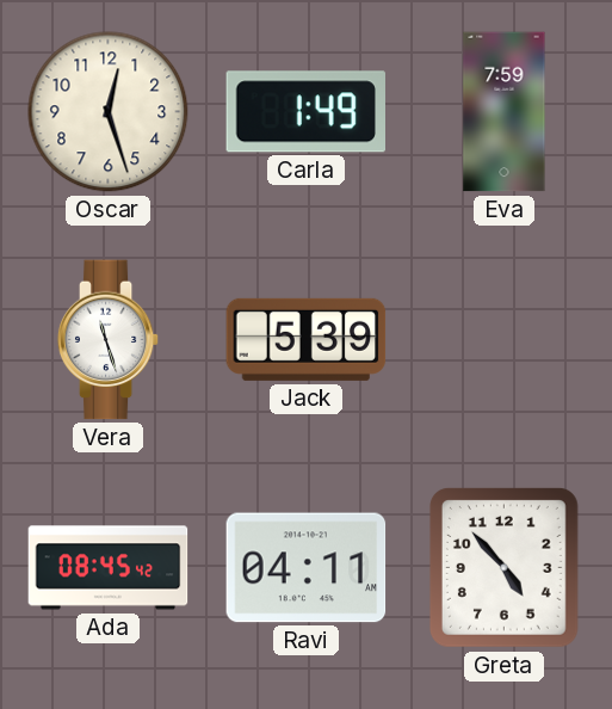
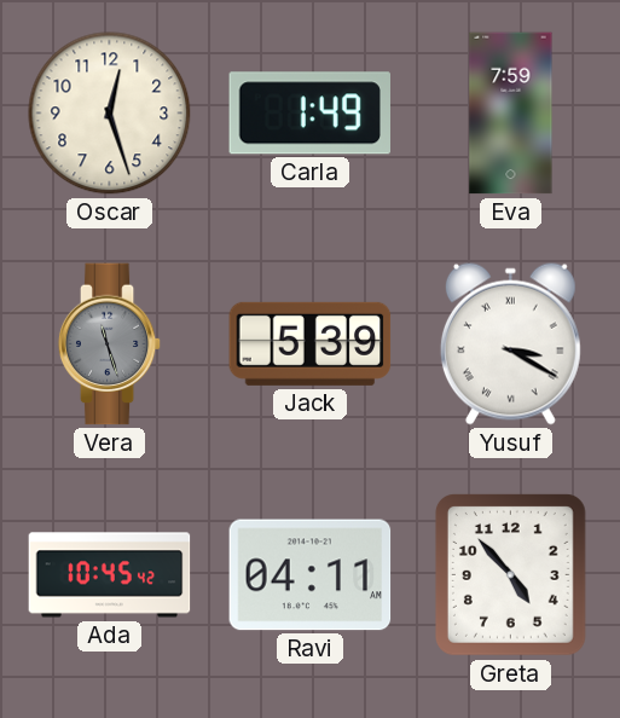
Vera dial: white -> grey (110, 344)
Yusuf: none -> 3:20 (510, 343)
Ada: 08:45 -> 10:45 (110, 575)
